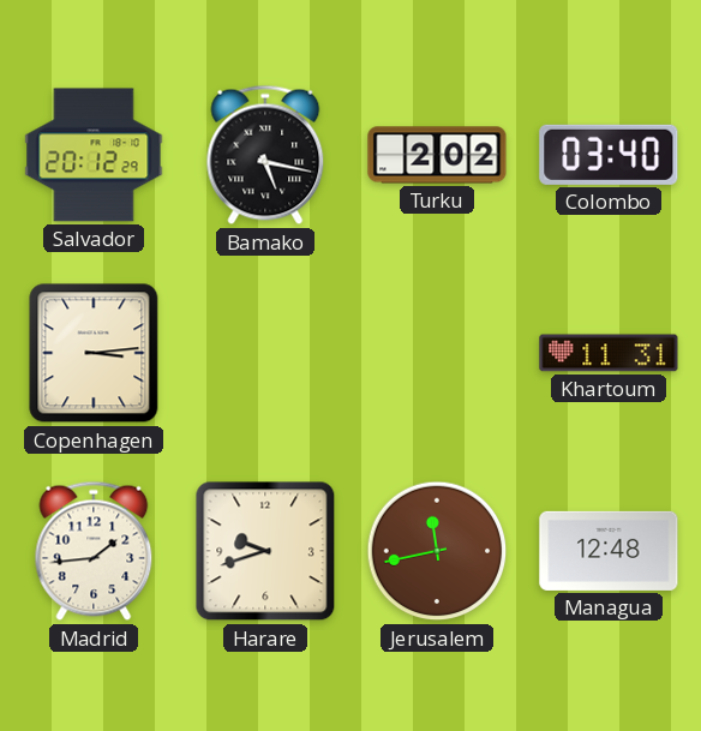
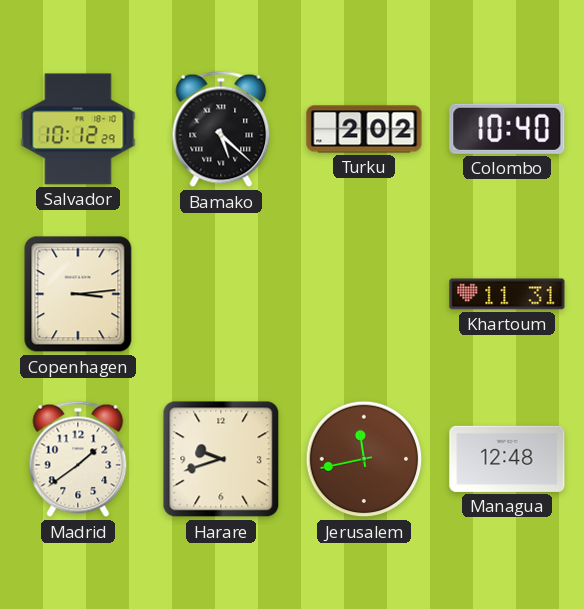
Salvador: 20:12 -> 10:12 (78, 129)
Bamako: 5:17 -> 5:22 (221, 129)
Colombo: 03:40 -> 10:40 (507, 129)
Madrid: 1:44 -> 1:39 (78, 459)
